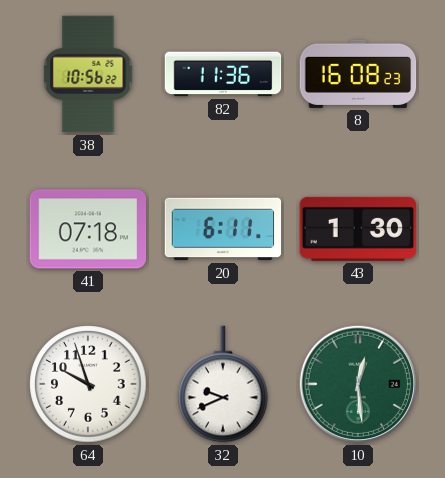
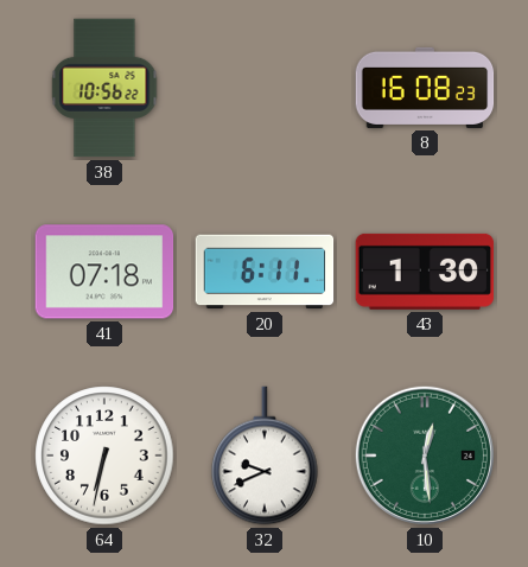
82: 11:36 -> none (223, 74)
64: 9:57 -> 6:32 (104, 455)
